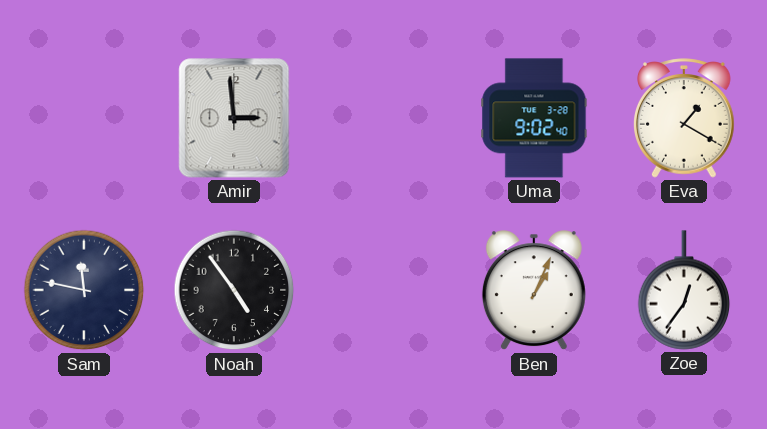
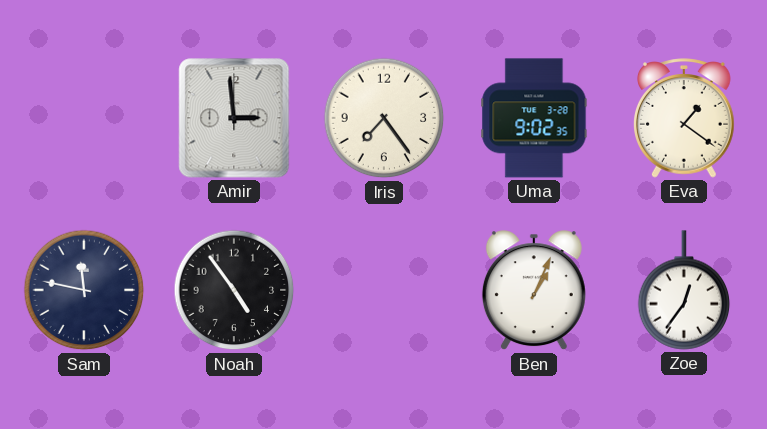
Iris: none -> 7:24 (384, 118)
Uma: 9:02:40 -> 9:02:35 (534, 118)
Eva: 1:20 -> 1:21 (685, 118)
